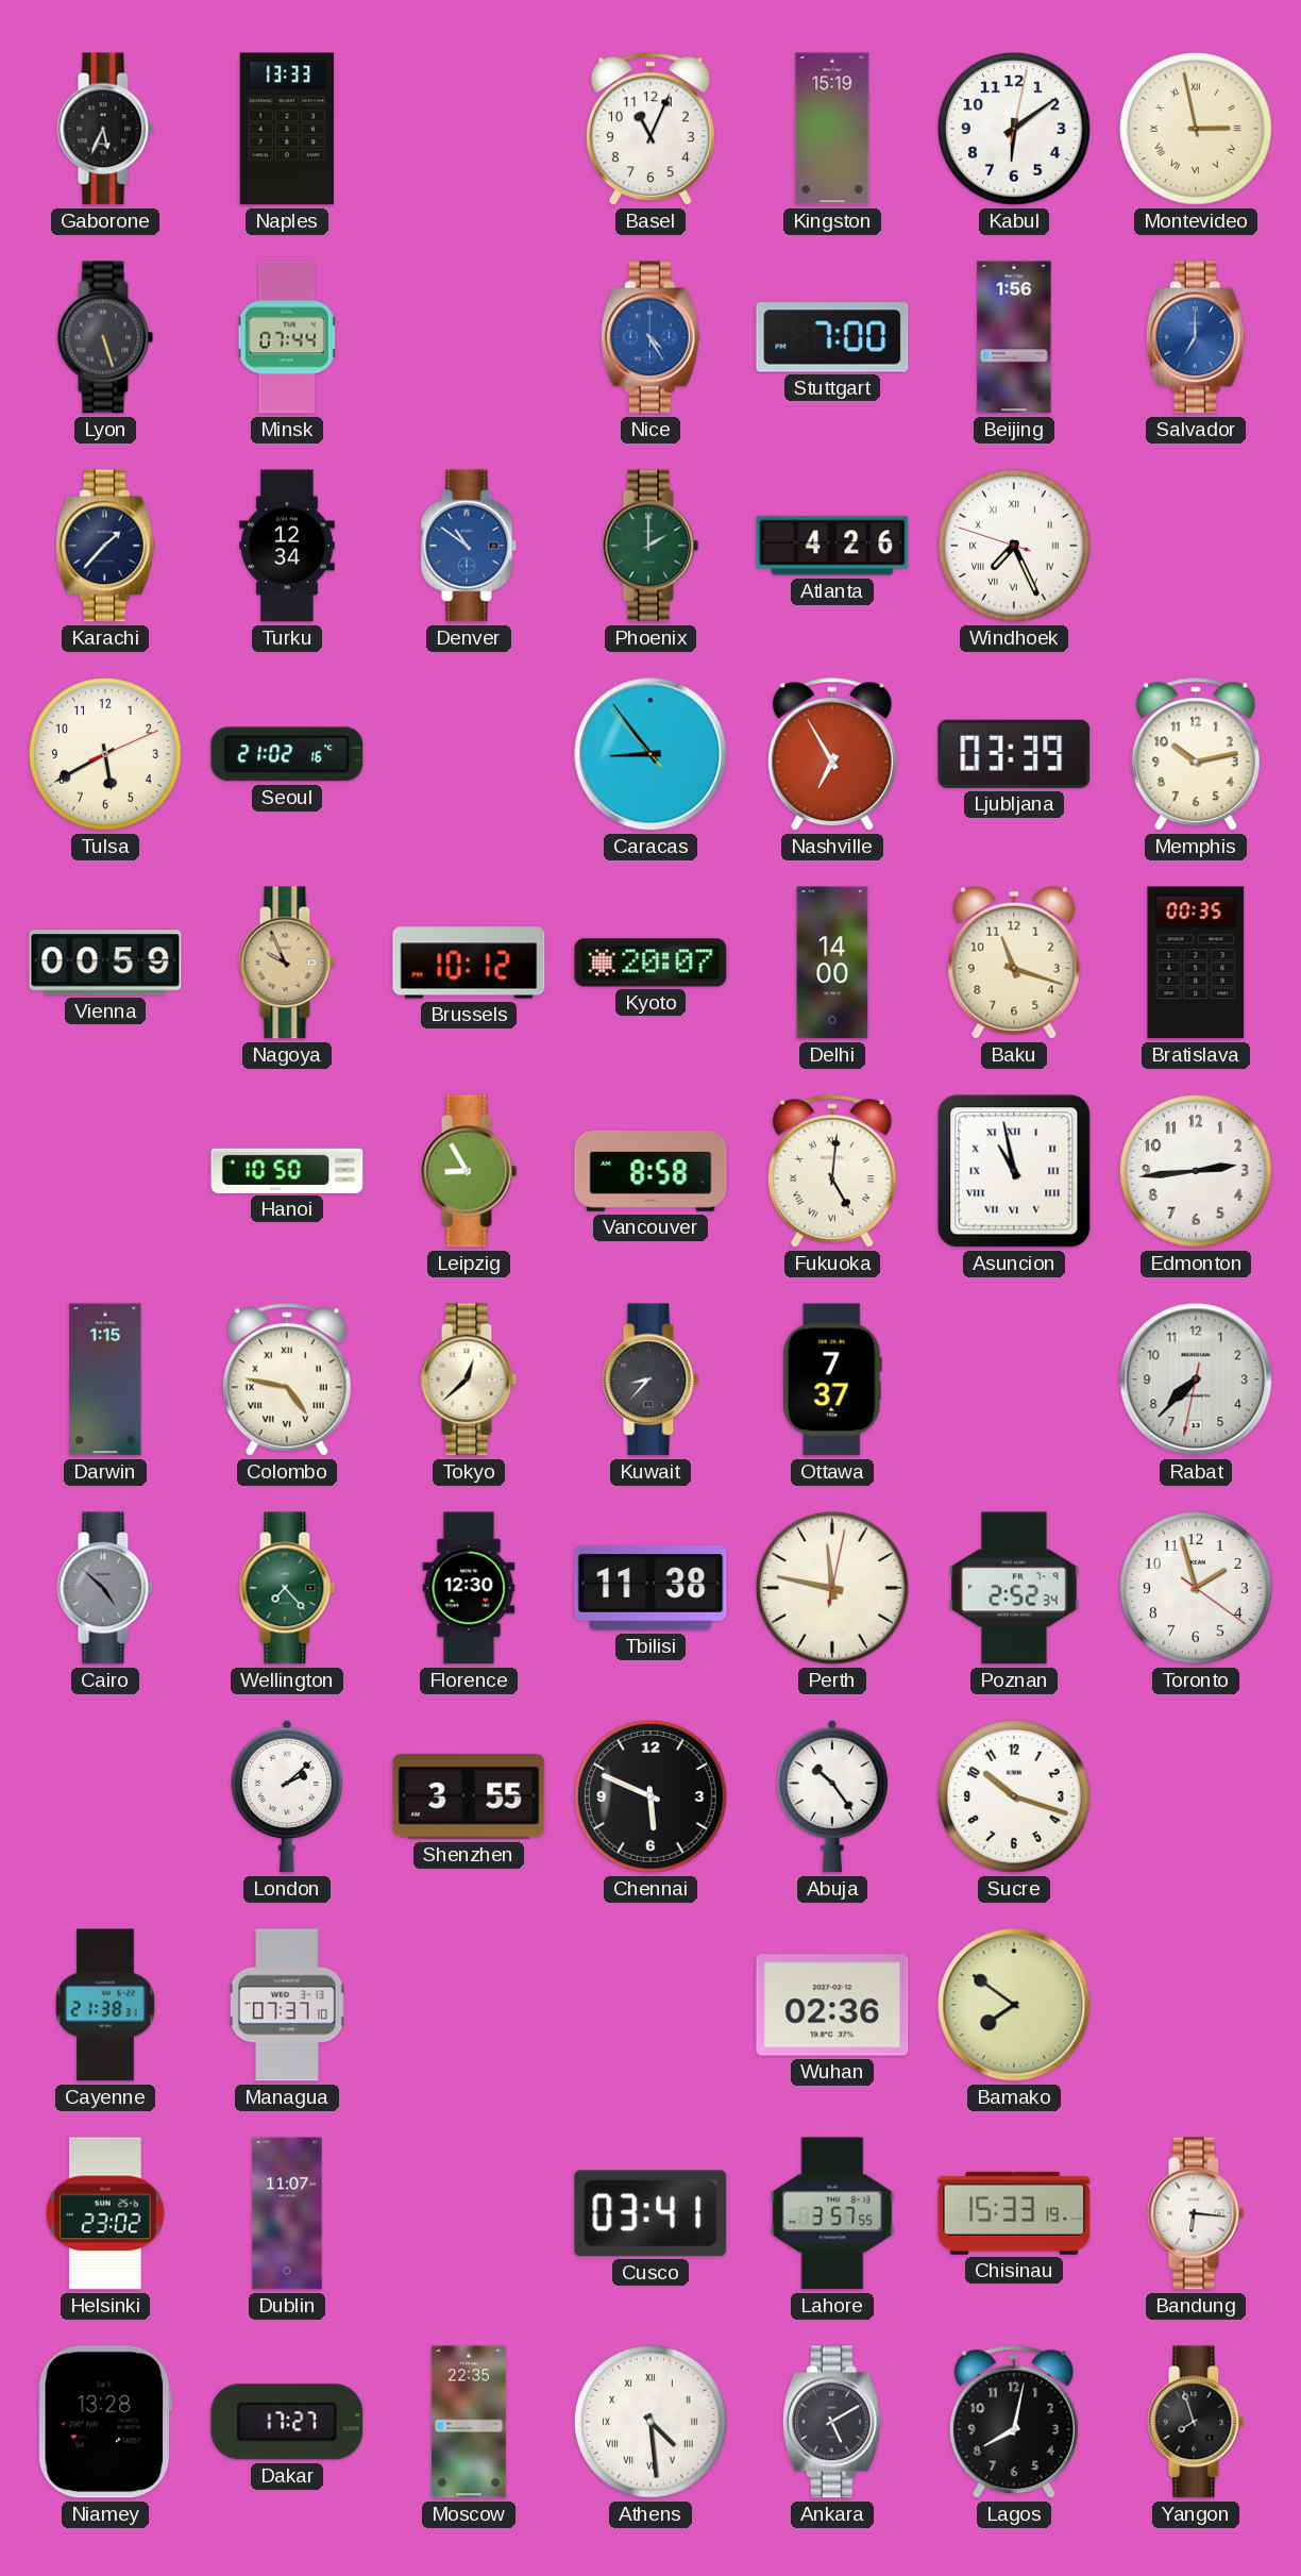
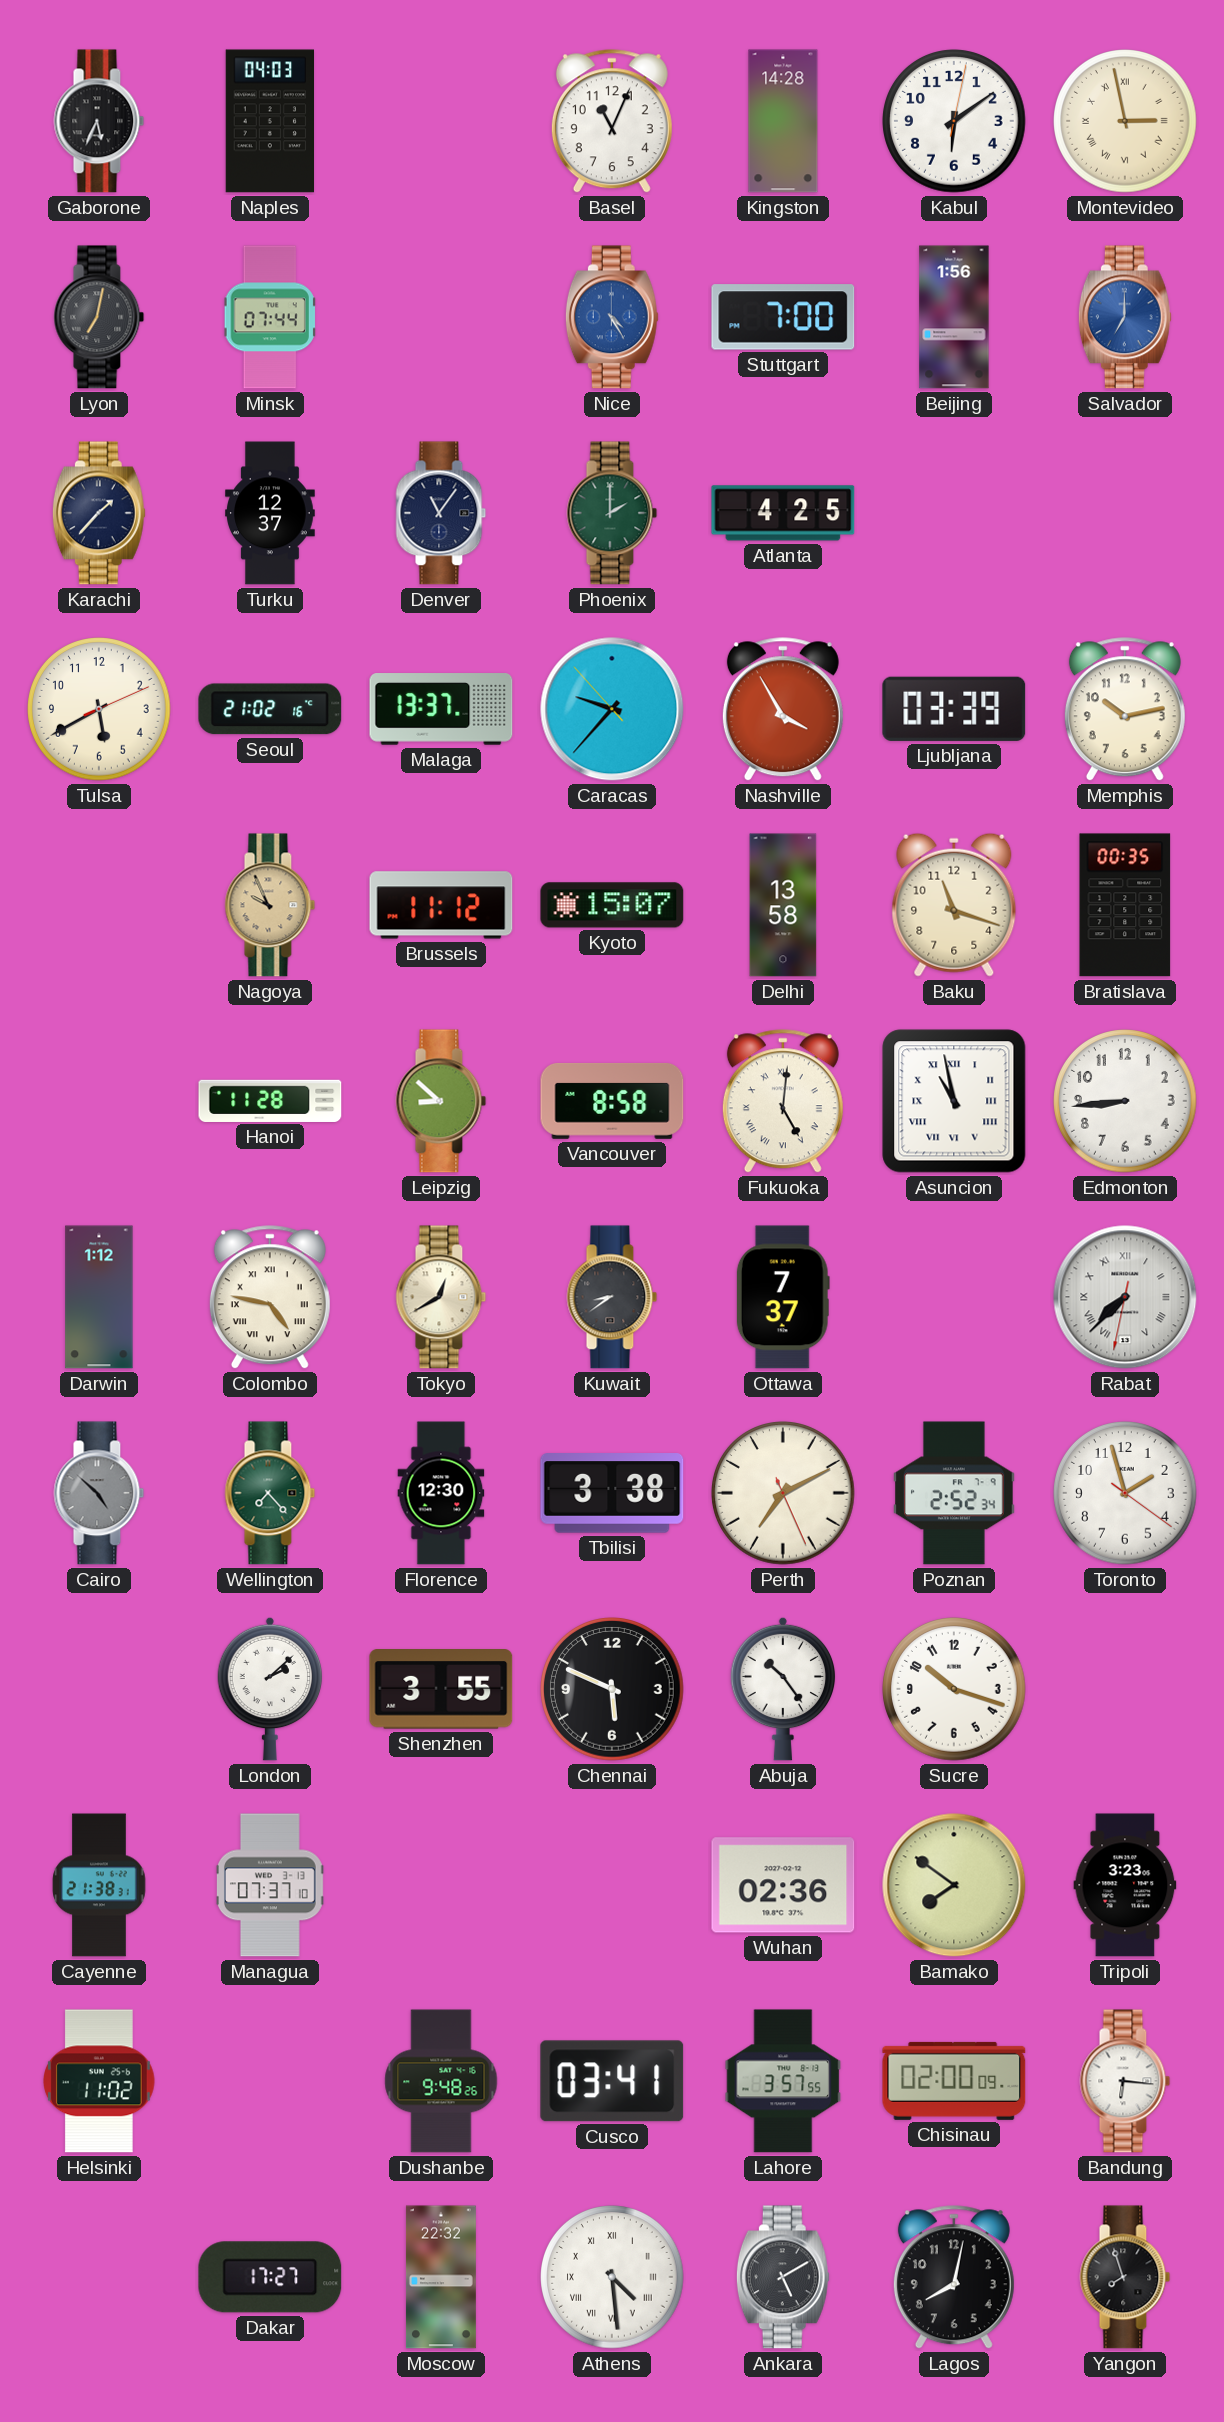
Naples: 13:33 -> 04:03 (270, 121)
Kingston: 15:19 -> 14:28 (783, 121)
Lyon: 5:27 -> 7:02 (99, 317)
Turku: 12:34 -> 12:37 (270, 513)
Denver: 10:51 -> 11:06 (441, 513)
Denver dial: blue -> navy (441, 513)
Atlanta: 4:26 -> 4:25 (783, 513)
Windhoek: 7:25 -> none (1014, 546)
Malaga: none -> 13:37 (441, 709)
Caracas: 8:53 -> 9:36 (612, 709)
Nashville: 6:55 -> 3:55 (783, 710)
Vienna: 00:59 -> none (105, 963)
Brussels: 10:12 -> 11:12 (441, 905)
Kyoto: 20:07 -> 15:07 (612, 905)
Delhi: 14:00 -> 13:58 (783, 905)
Hanoi: 10:50 -> 11:28 (270, 1101)
Leipzig: 8:55 -> 8:52 (441, 1101)
Edmonton: 2:44 -> 8:44 (1125, 1101)
Darwin: 1:15 -> 1:12 (99, 1297)
Tokyo: 12:38 -> 12:40 (441, 1297)
Kuwait: 8:37 -> 8:39 (612, 1297)
Rabat numerals: Arabic -> Roman (1125, 1297)
Tbilisi: 11:38 -> 3:38 (612, 1493)
Perth: 11:47 -> 7:10 (783, 1493)
Tripoli: none -> 3:23 (1125, 1885)
Helsinki: 23:02 -> 11:02 (100, 2081)
Dublin: 11:07 -> none (287, 2213)
Dushanbe: none -> 9:48 (441, 2081)
Chisinau: 15:33 -> 02:00 (954, 2081)
Niamey: 13:28 -> none (105, 2422)
Moscow: 22:35 -> 22:32 (441, 2277)
